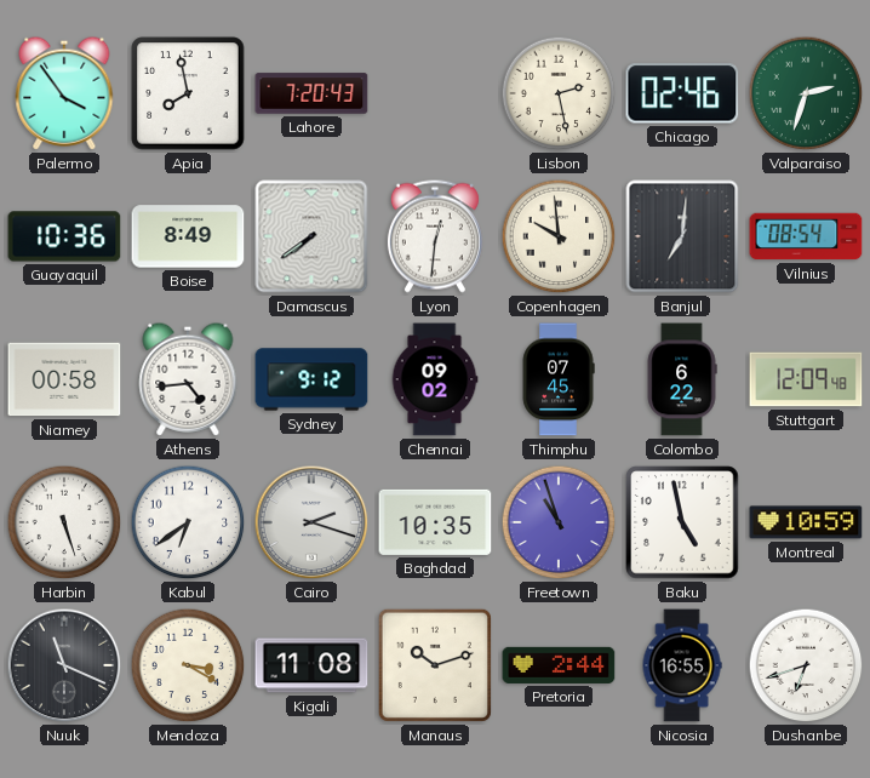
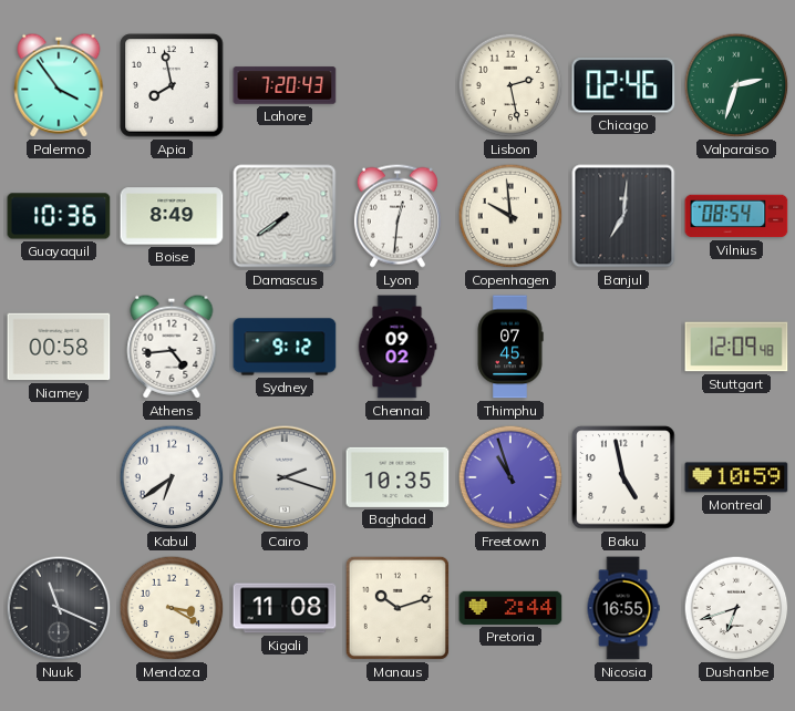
Colombo: 6:22 -> none (682, 379)
Harbin: 5:27 -> none (64, 522)
